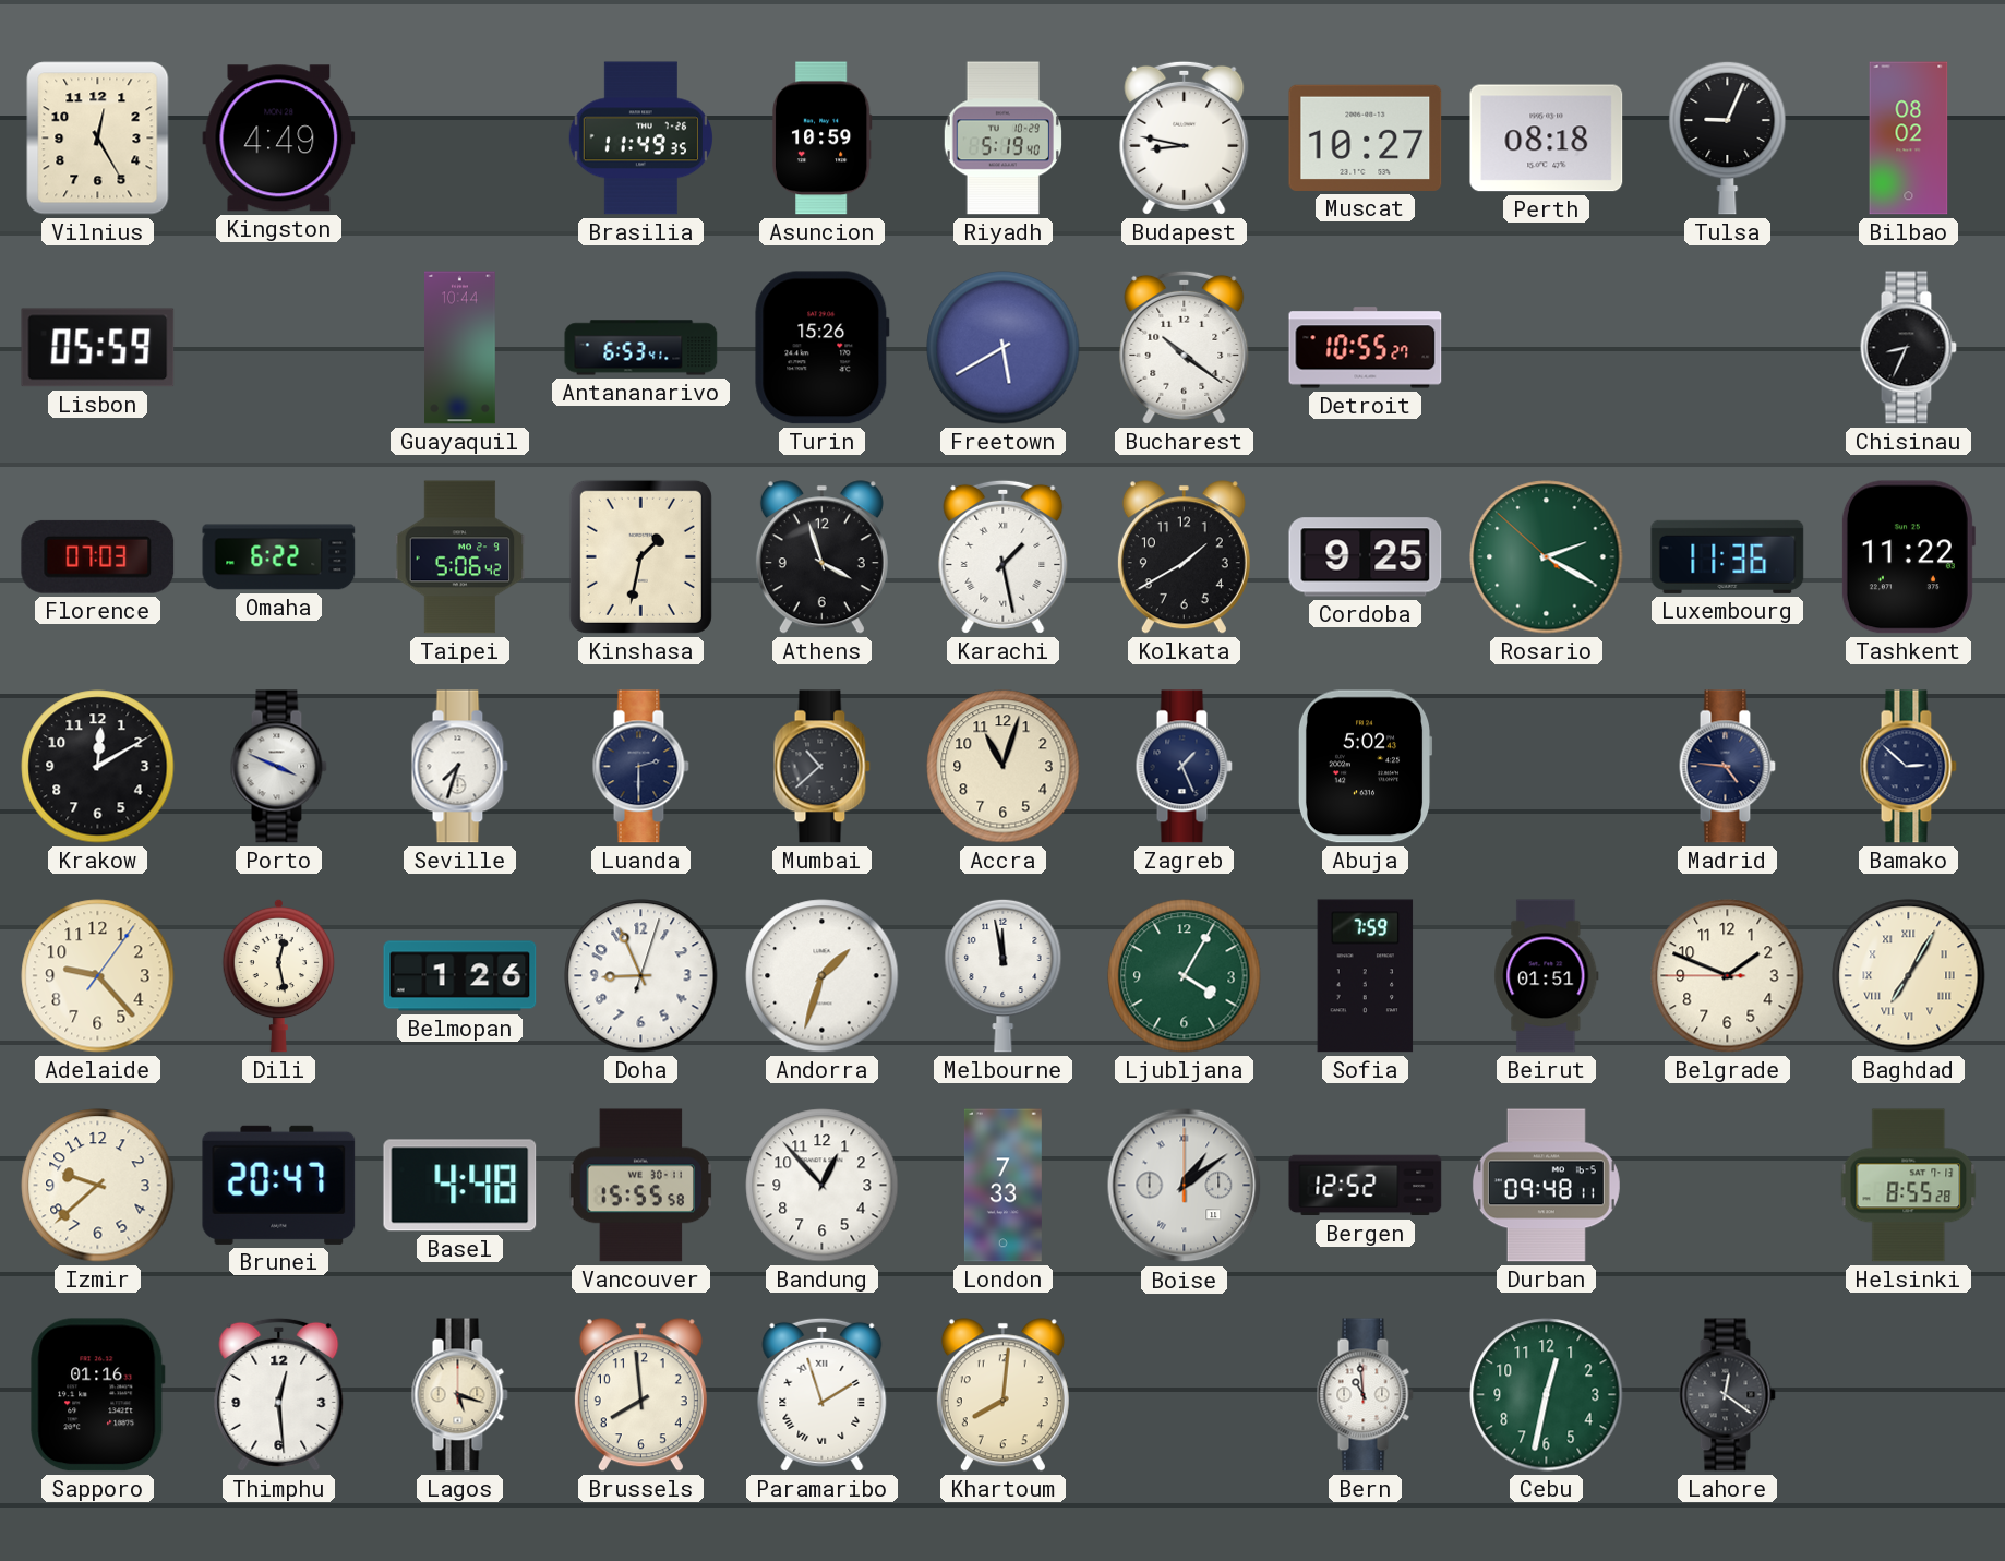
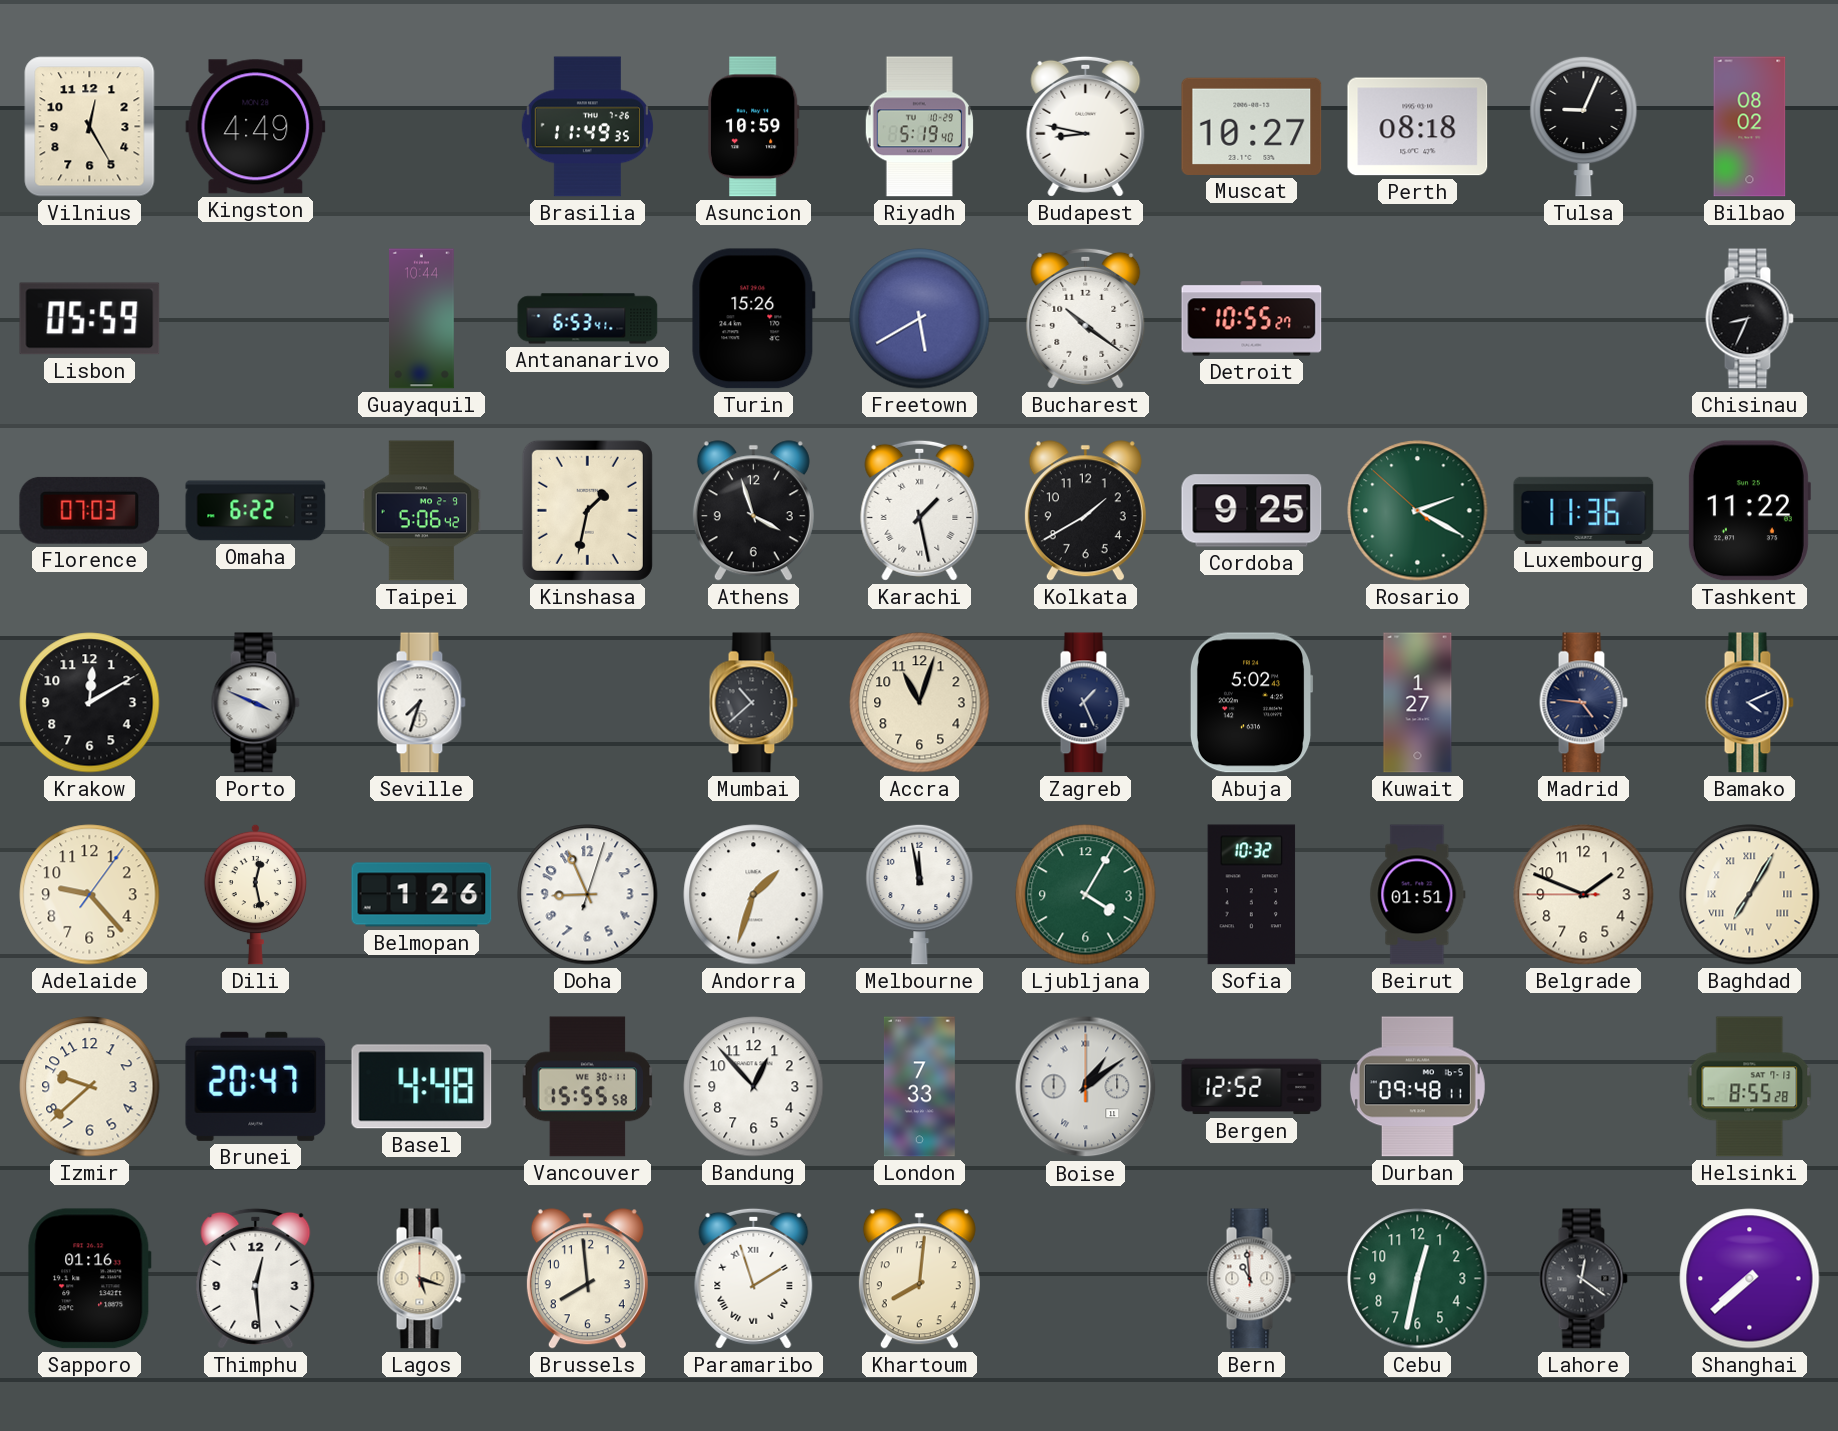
Luanda: 2:30 -> none (640, 767)
Kuwait: none -> 1:27 (1418, 703)
Bamako: 2:52 -> 4:11 (1749, 703)
Sofia: 7:59 -> 10:32 (1252, 895)
Shanghai: none -> 7:38 (1750, 1279)
